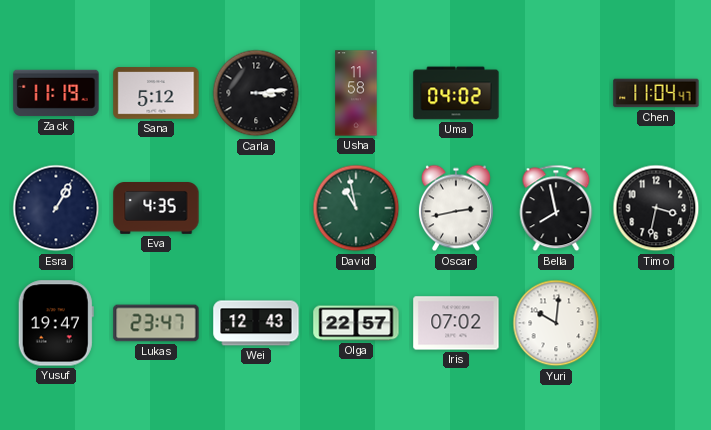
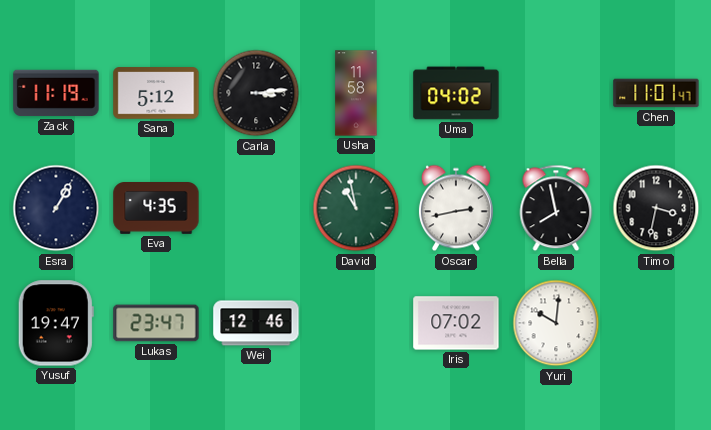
Chen: 11:04 -> 11:01 (656, 93)
Wei: 12:43 -> 12:46 (256, 323)
Olga: 22:57 -> none (356, 323)
